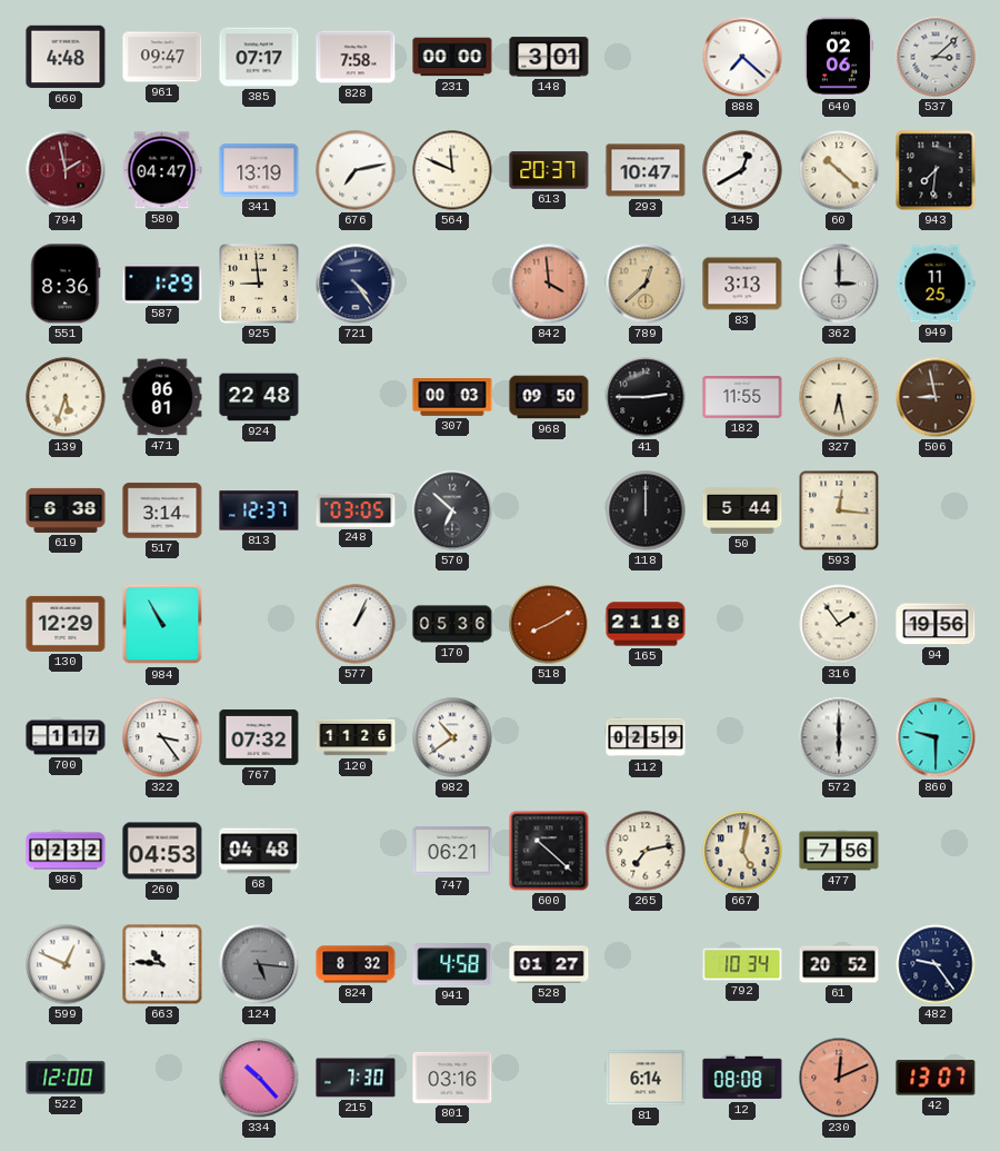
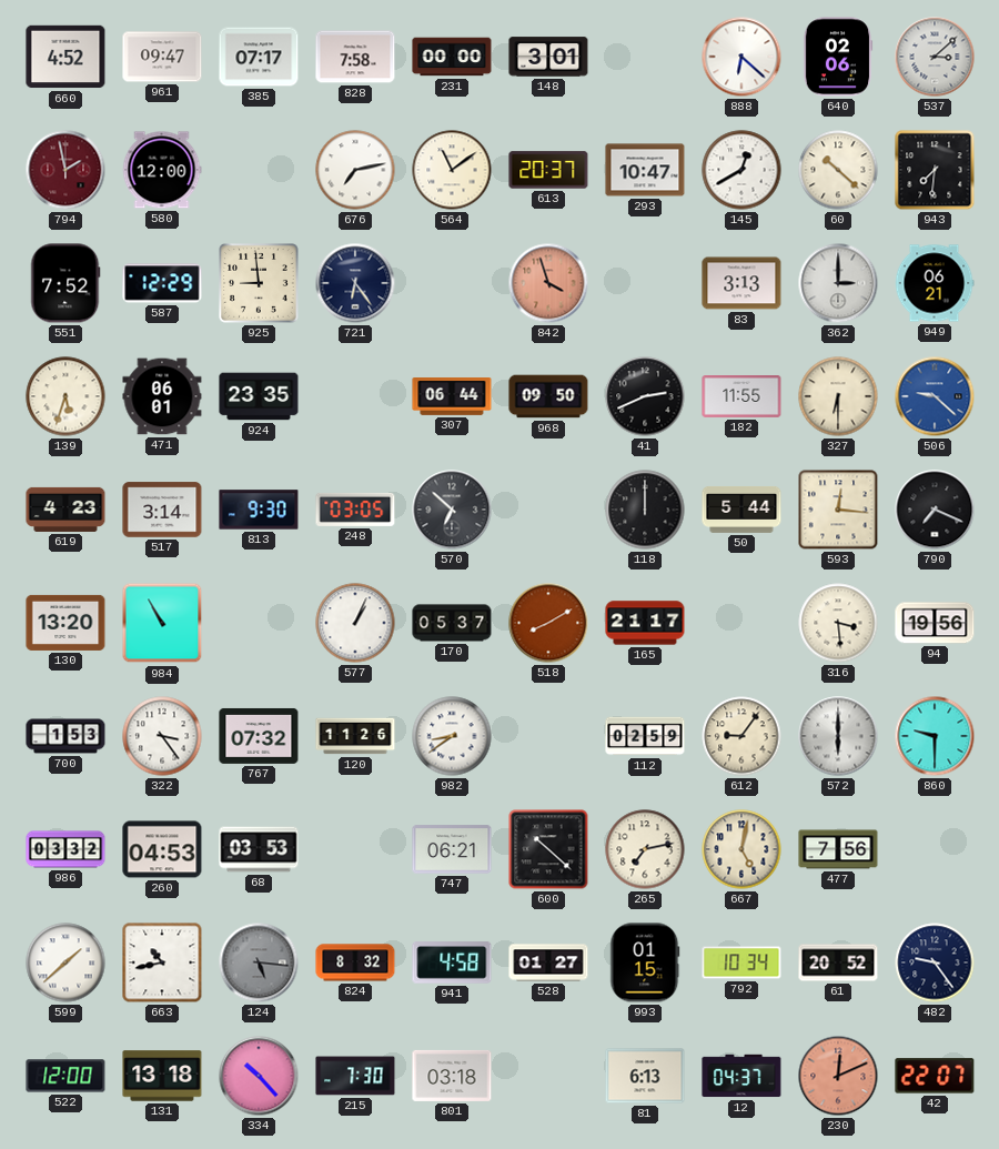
660: 4:48 -> 4:52 (65, 57)
888: 7:22 -> 6:22 (741, 57)
580: 04:47 -> 12:00 (162, 170)
341: 13:19 -> none (259, 170)
564: 11:49 -> 11:09 (452, 170)
551: 8:36 -> 7:52 (65, 283)
587: 1:29 -> 12:29 (162, 283)
721: 4:24 -> 6:24 (355, 283)
842: 3:59 -> 3:57 (548, 283)
789: 12:38 -> none (646, 284)
949: 11:25 -> 06:21 (935, 283)
924: 22:48 -> 23:35 (259, 396)
307: 00:03 -> 06:44 (452, 397)
41: 2:45 -> 2:41 (645, 396)
327: 6:28 -> 6:30 (838, 396)
506: 8:58 -> 9:22 (935, 396)
506 dial: brown -> blue (935, 396)
619: 6:38 -> 4:23 (65, 510)
813: 12:37 -> 9:30 (259, 510)
790: none -> 7:19 (935, 510)
130: 12:29 -> 13:20 (65, 623)
170: 05:36 -> 05:37 (452, 623)
165: 21:18 -> 21:17 (645, 623)
316: 1:54 -> 3:29 (838, 623)
700: 1:17 -> 1:53 (65, 736)
982: 10:39 -> 8:39 (452, 736)
612: none -> 9:06 (741, 736)
986: 02:32 -> 03:32 (65, 849)
68: 04:48 -> 03:53 (259, 849)
599: 12:49 -> 1:38 (65, 962)
663: 10:46 -> 10:43 (162, 962)
993: none -> 01:15 (645, 962)
131: none -> 13:18 (162, 1076)
801: 03:16 -> 03:18 (452, 1076)
81: 6:14 -> 6:13 (645, 1076)
12: 08:08 -> 04:37 (741, 1076)
42: 13:07 -> 22:07 (935, 1076)
